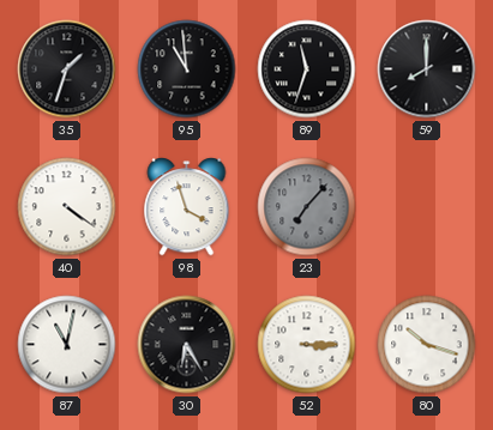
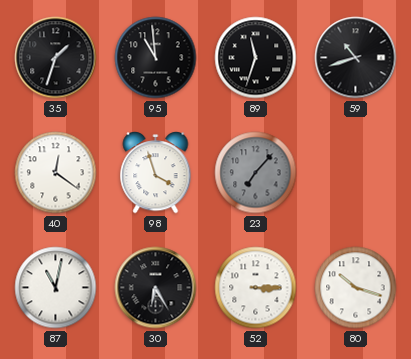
59: 8:00 -> 10:42 (356, 58)
40: 4:21 -> 12:21 (56, 173)
